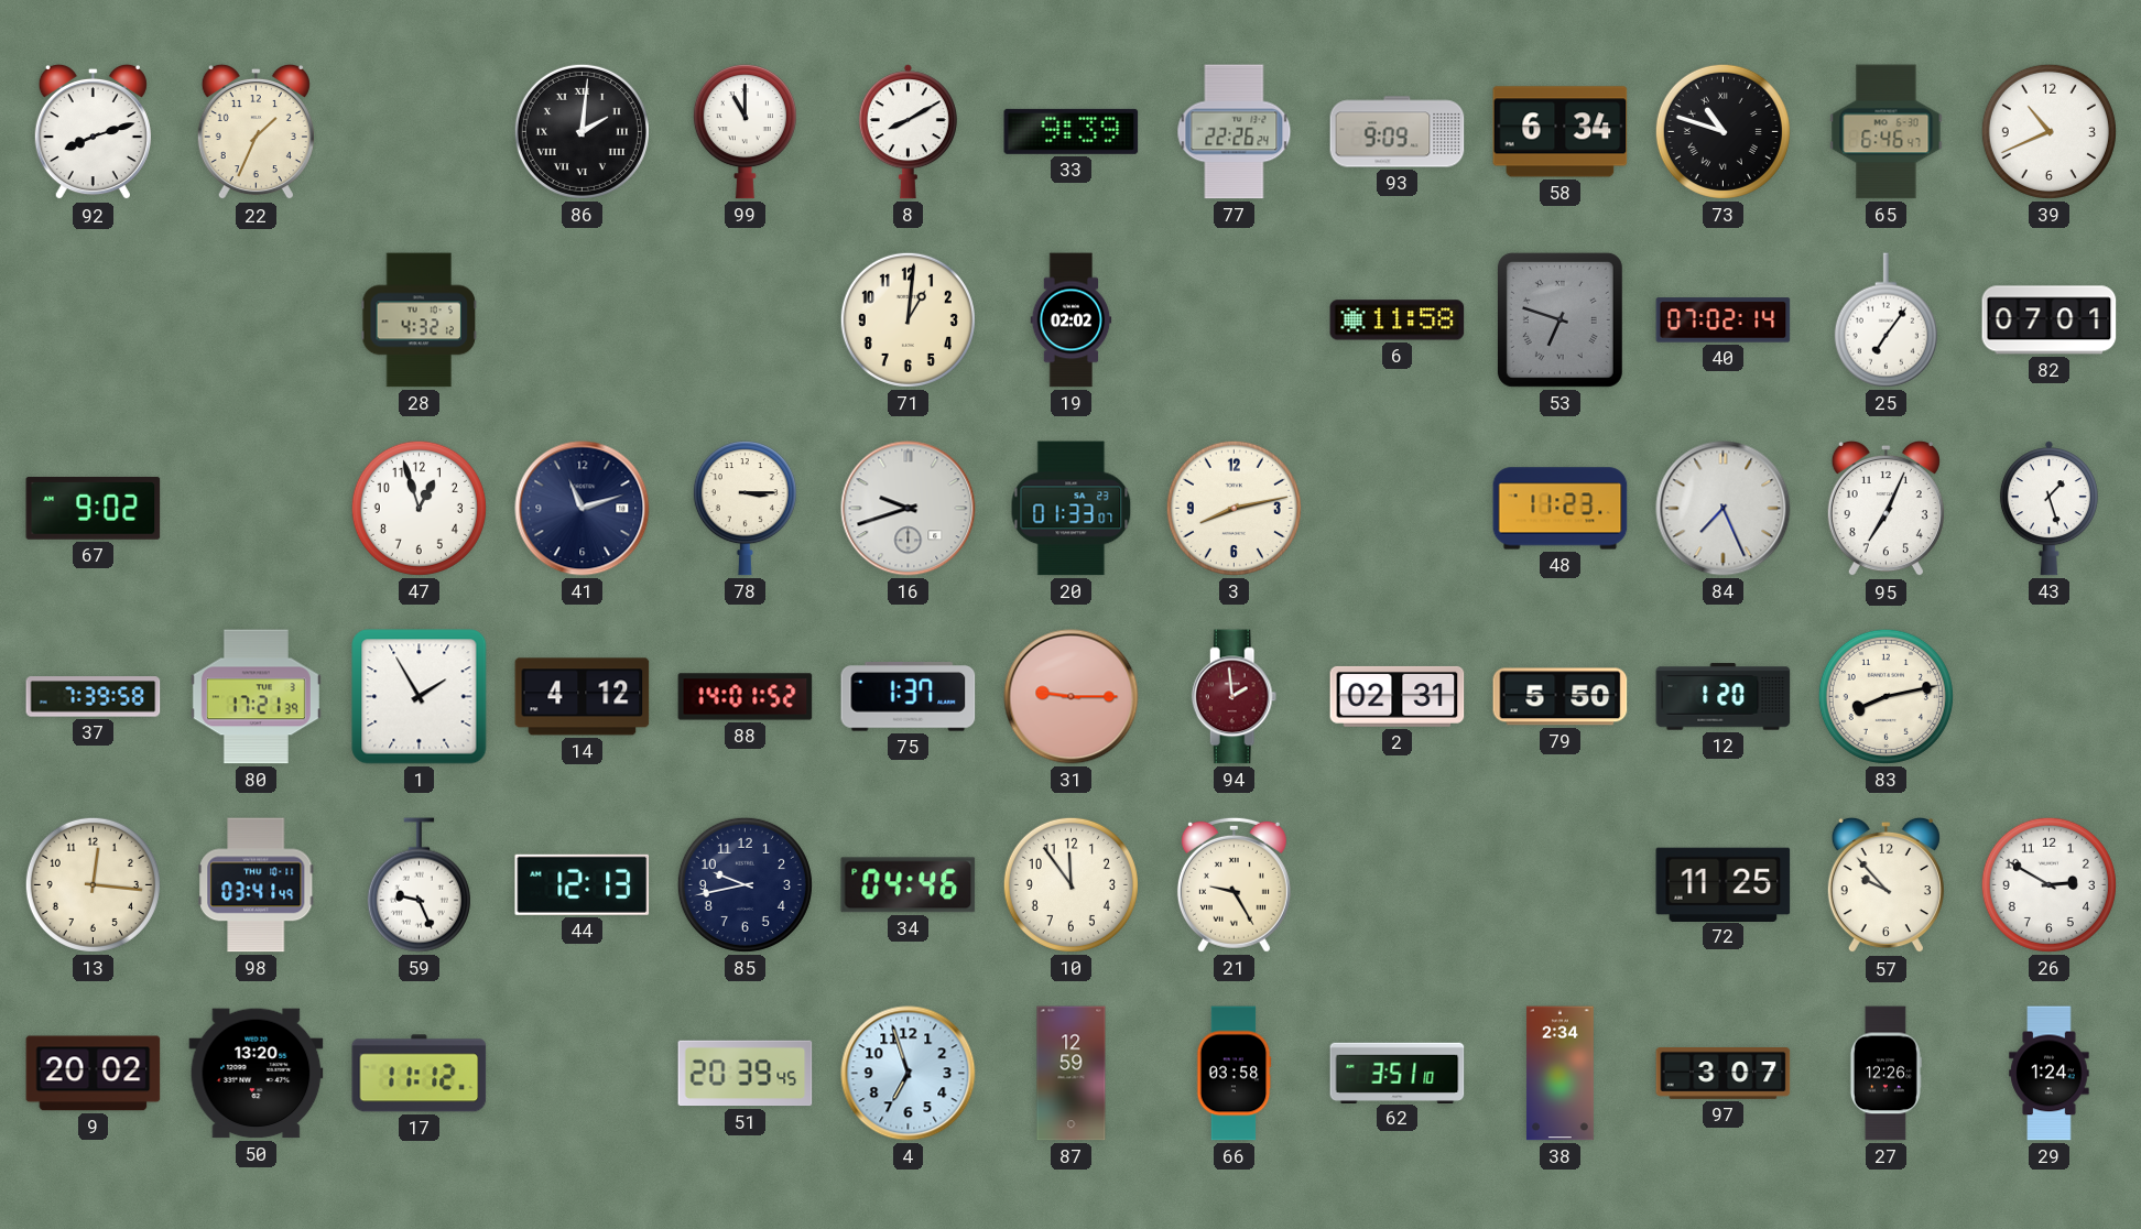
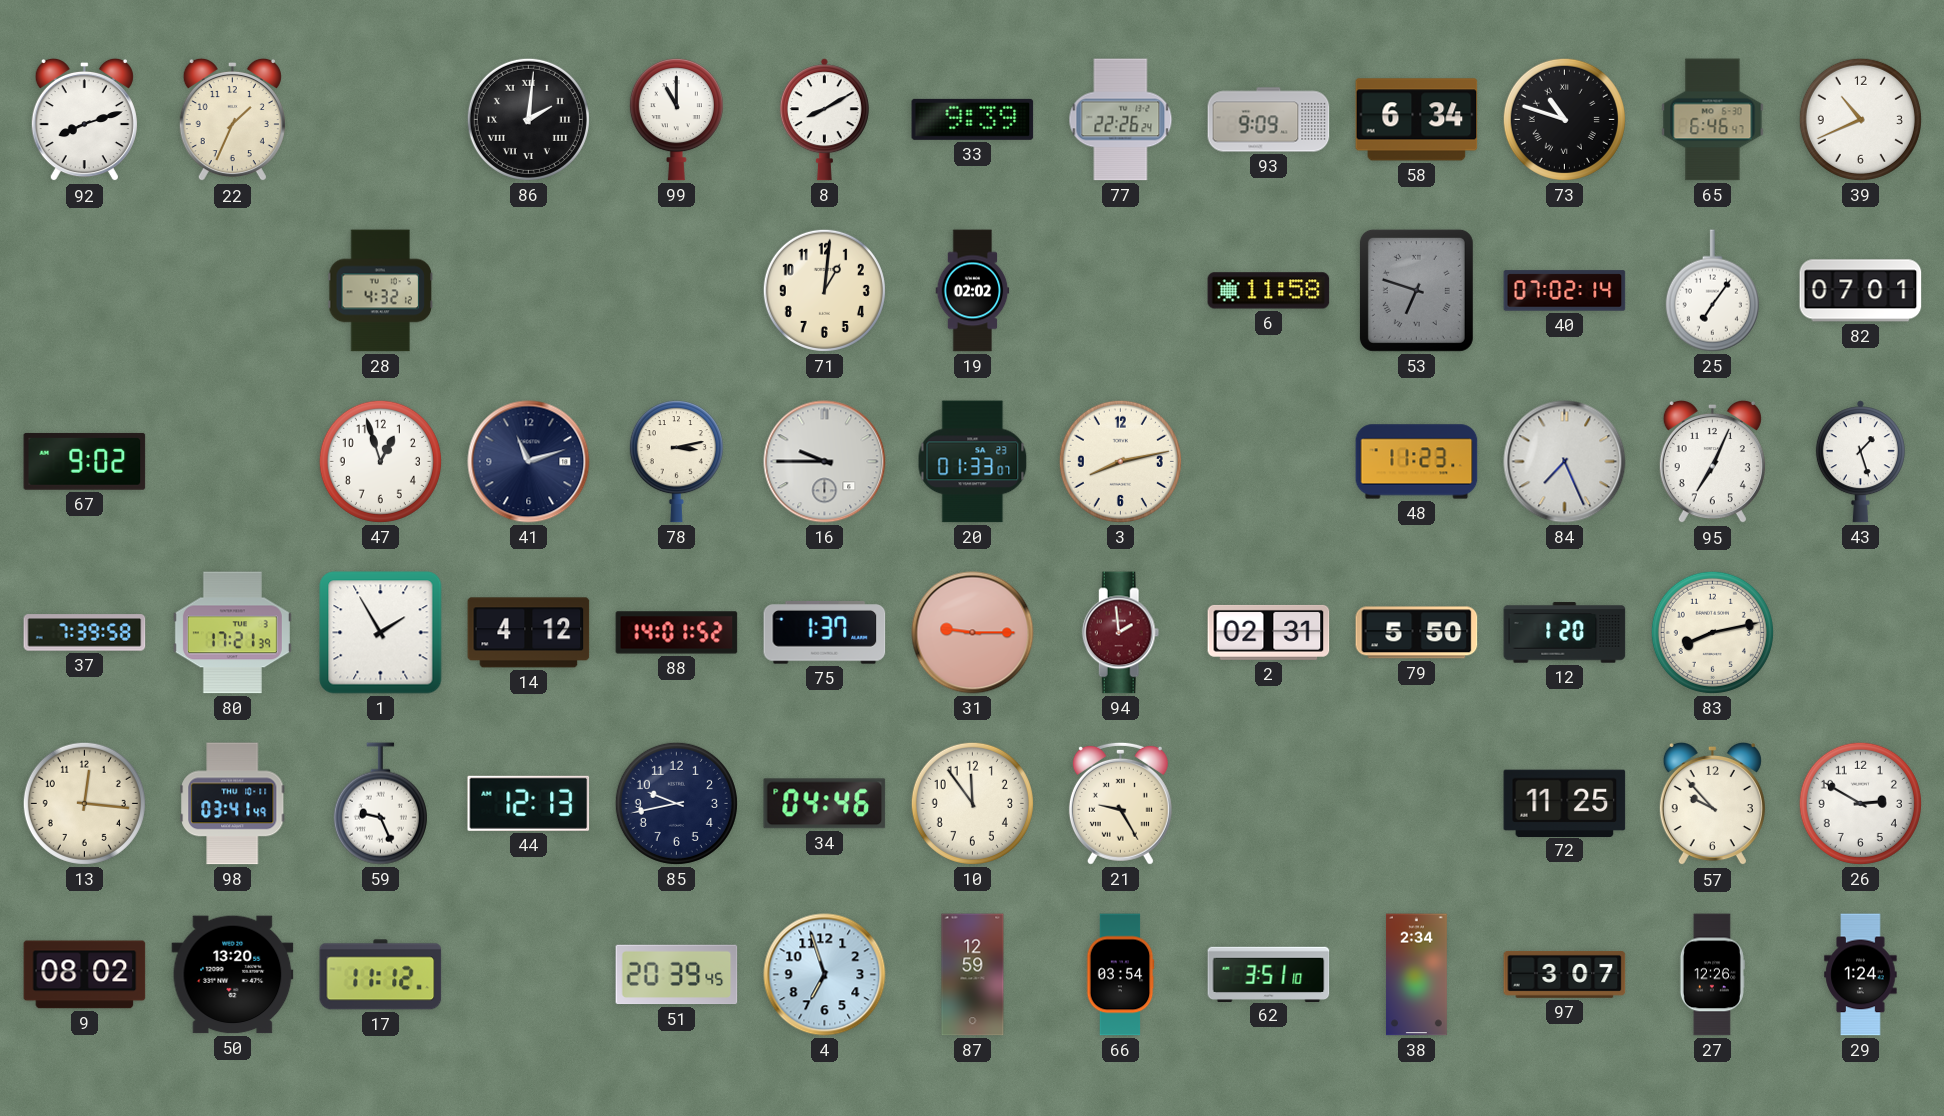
78: 3:15 -> 3:13 (676, 462)
16: 9:42 -> 9:45 (825, 462)
9: 20:02 -> 08:02 (85, 975)
66: 03:58 -> 03:54 (1120, 975)
